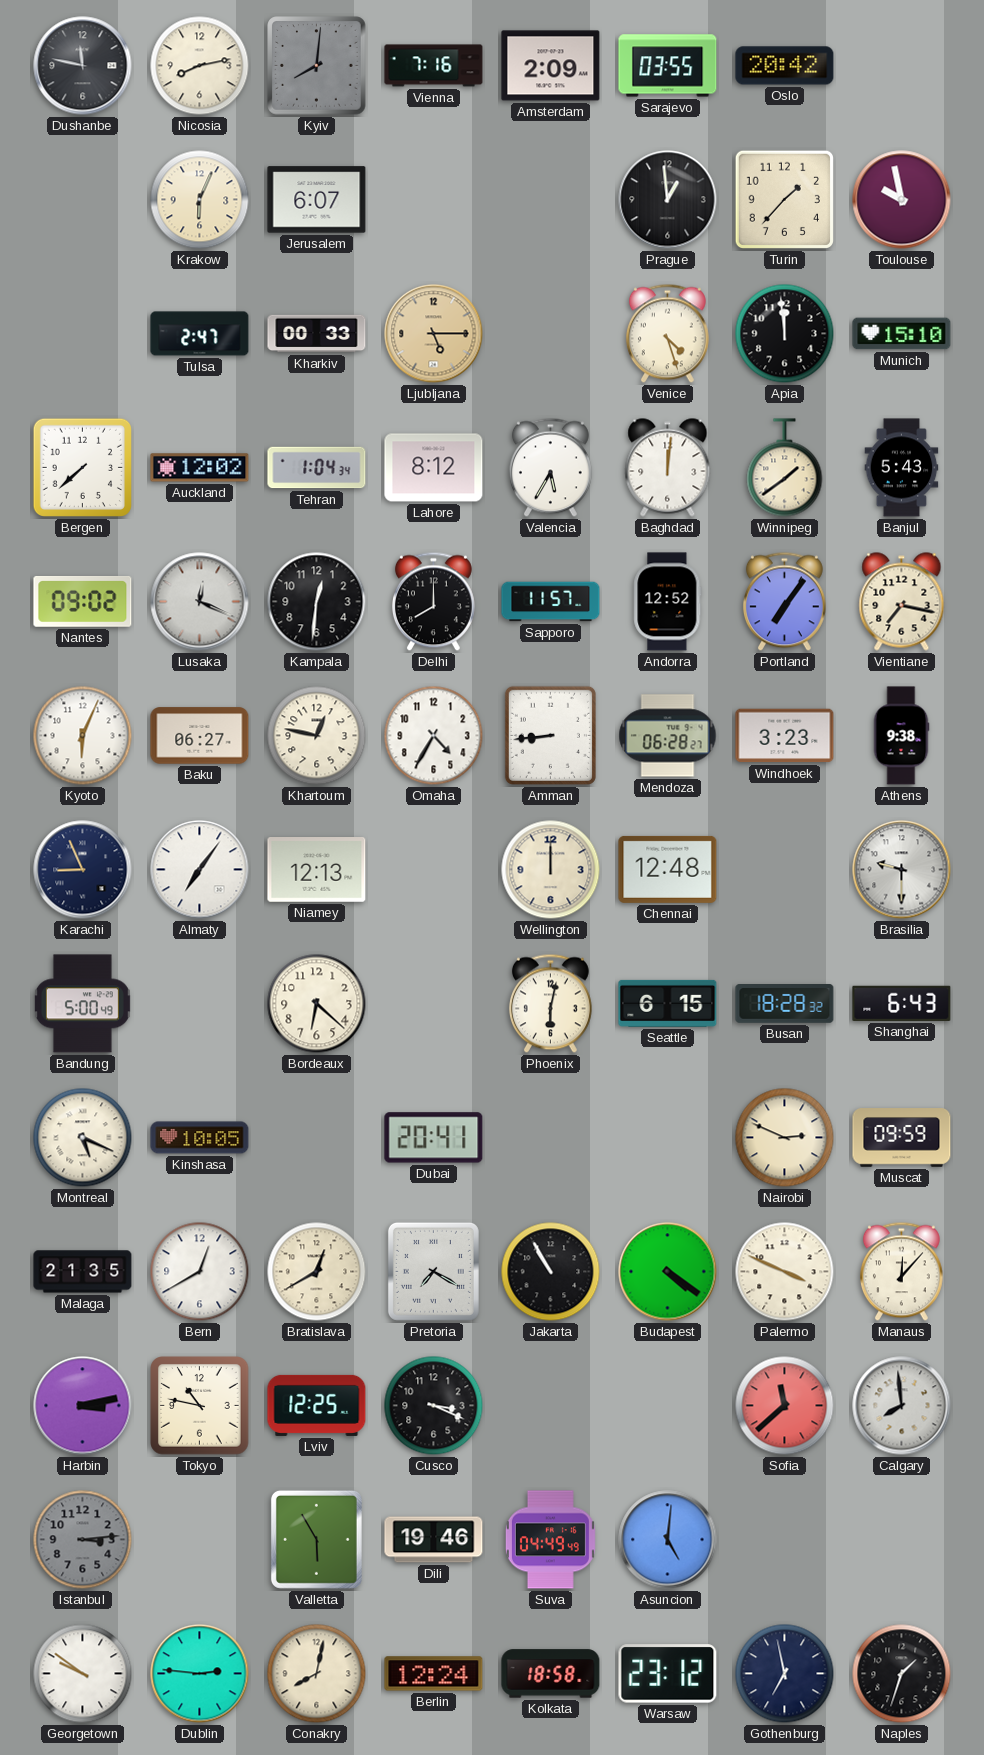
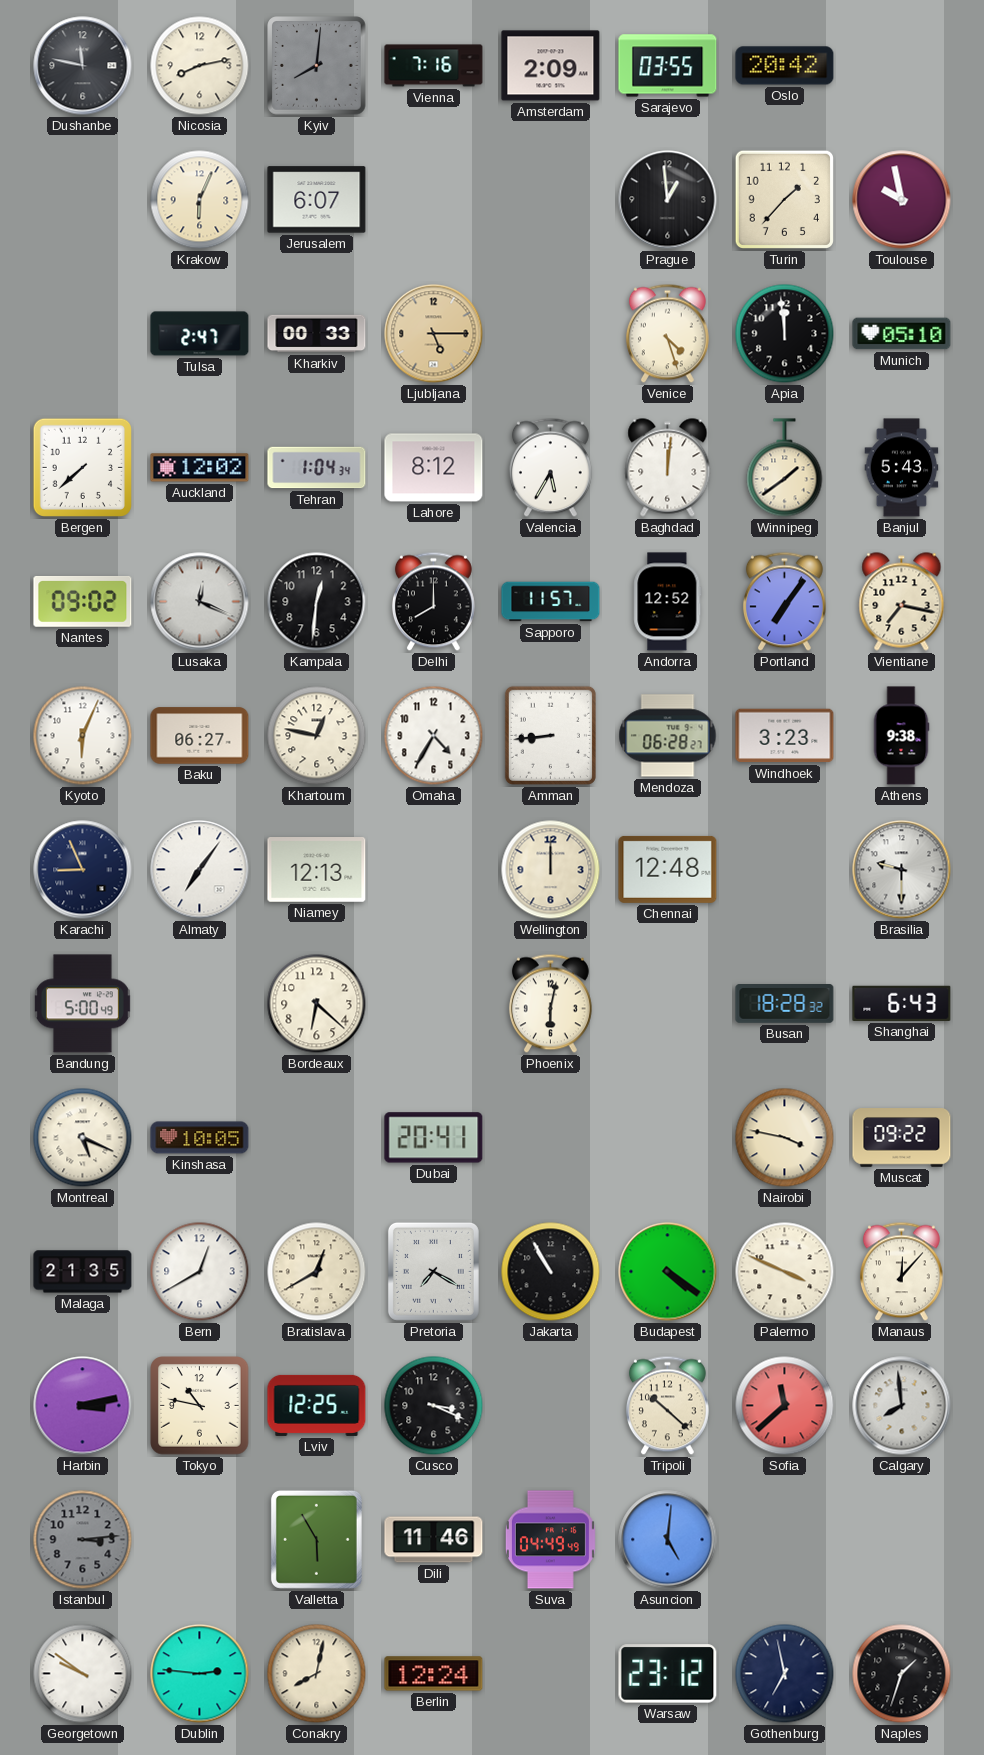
Munich: 15:10 -> 05:10 (902, 334)
Seattle: 6:15 -> none (668, 1003)
Nairobi: 2:49 -> 3:47 (785, 1138)
Muscat: 09:59 -> 09:22 (902, 1138)
Tripoli: none -> 10:22 (667, 1406)
Dili: 19:46 -> 11:46 (434, 1540)
Kolkata: 18:58 -> none (551, 1674)
